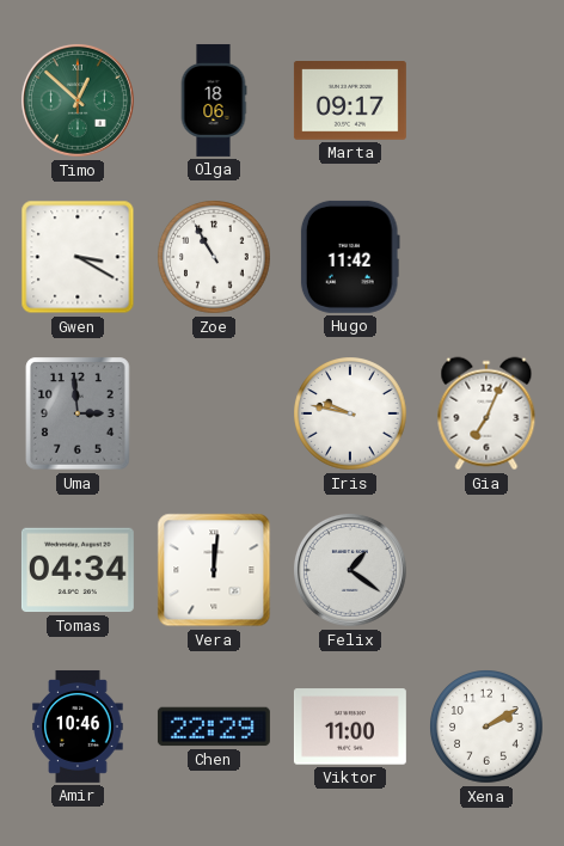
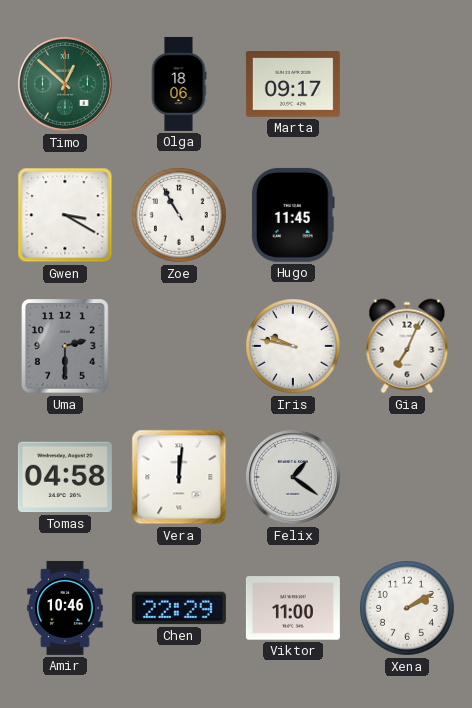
Hugo: 11:42 -> 11:45 (293, 215)
Uma: 2:59 -> 2:30 (65, 346)
Tomas: 04:34 -> 04:58 (65, 477)
